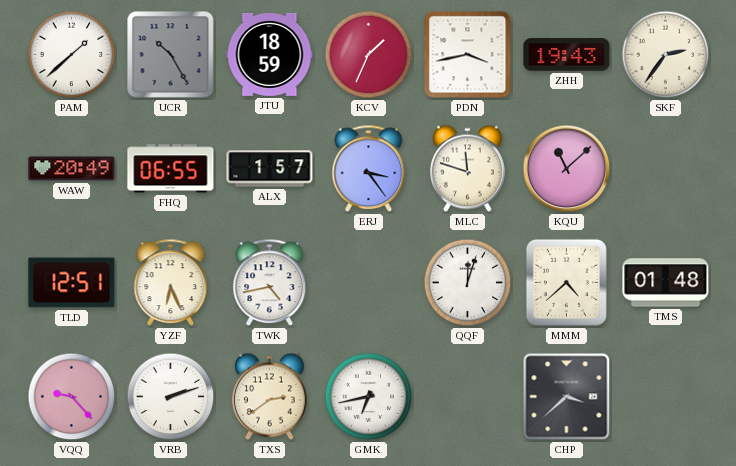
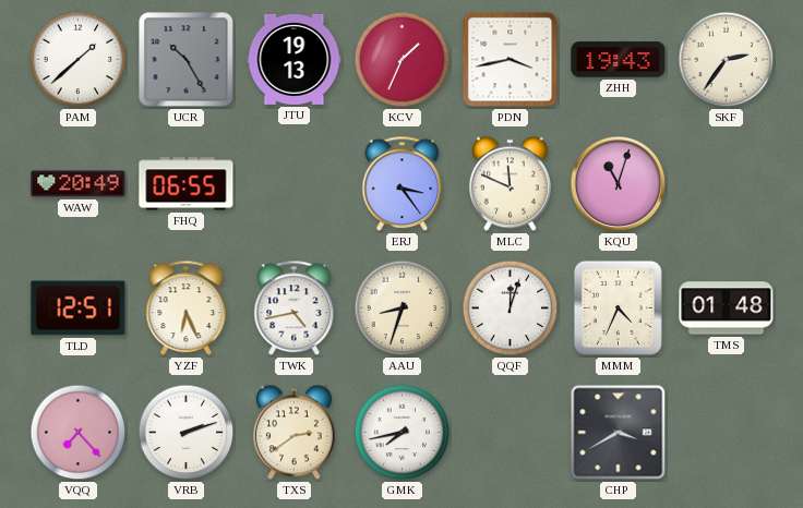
JTU: 18:59 -> 19:13 (295, 59)
ALX: 1:57 -> none (270, 169)
MLC: 11:48 -> 11:49 (510, 184)
KQU: 11:08 -> 11:03 (619, 184)
AAU: none -> 8:33 (403, 309)
MMM: 4:38 -> 4:34 (618, 307)
VQQ: 9:23 -> 7:23 (79, 433)
GMK: 6:43 -> 7:43 (403, 433)
CHP: 3:38 -> 3:40 (619, 433)
